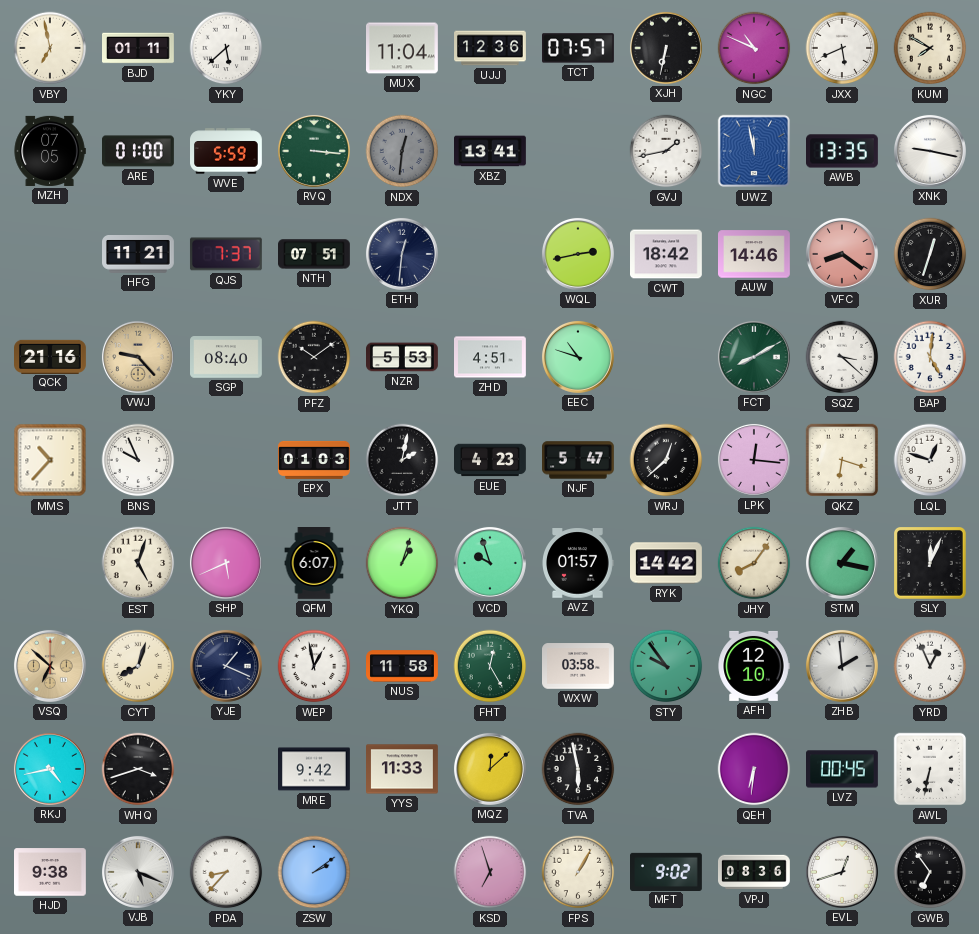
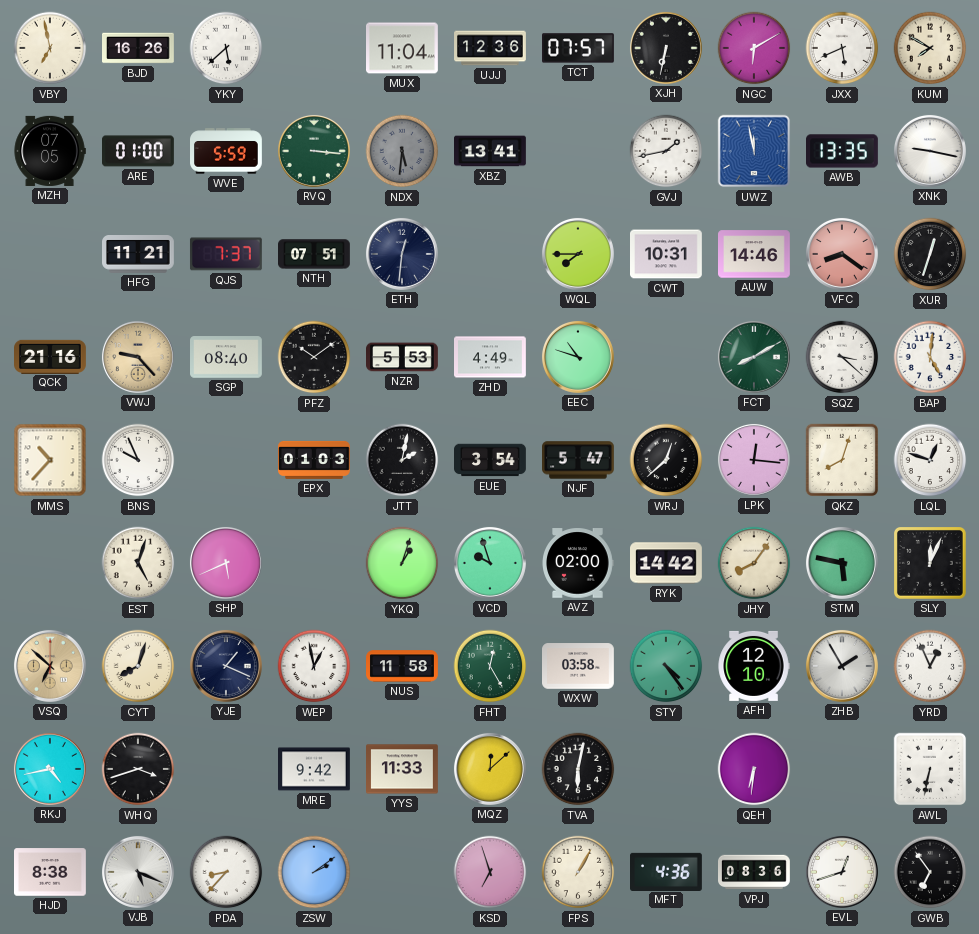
BJD: 01:11 -> 16:26 (139, 48)
NGC: 10:49 -> 6:10 (754, 48)
NDX: 12:31 -> 5:31 (402, 151)
WQL: 2:43 -> 7:45 (578, 254)
CWT: 18:42 -> 10:31 (667, 254)
ZHD: 4:51 -> 4:49 (491, 357)
EUE: 4:23 -> 3:54 (491, 460)
QKZ: 6:18 -> 8:03 (842, 460)
QFM: 6:07 -> none (314, 564)
AVZ: 01:57 -> 02:00 (578, 563)
STM: 1:17 -> 5:47 (842, 563)
STY: 9:54 -> 4:24 (666, 666)
ZHB: 1:59 -> 1:55 (842, 666)
TVA: 5:58 -> 6:02 (578, 769)
LVZ: 00:45 -> none (843, 769)
HJD: 9:38 -> 8:38 (51, 872)
MFT: 9:02 -> 4:36 (667, 871)
